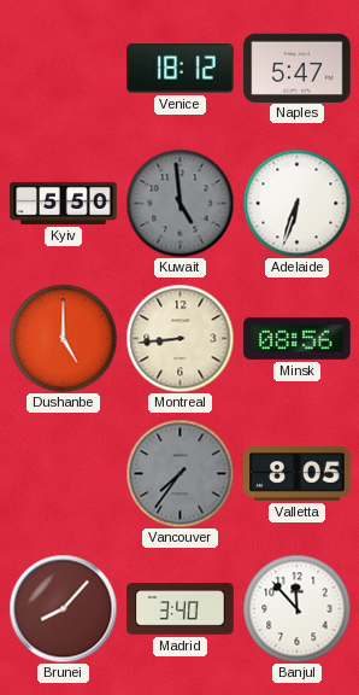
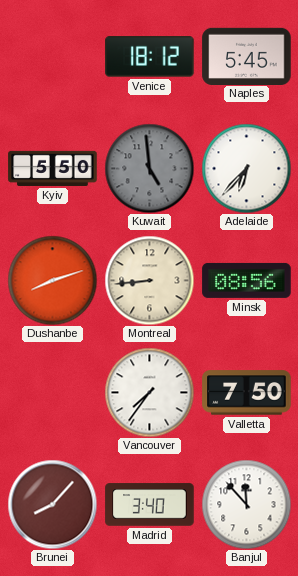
Naples: 5:47 -> 5:45 (247, 56)
Adelaide: 6:33 -> 6:37 (246, 168)
Dushanbe: 5:00 -> 8:12 (52, 280)
Vancouver dial: grey -> white (149, 392)
Valletta: 8:05 -> 7:50 (247, 393)
